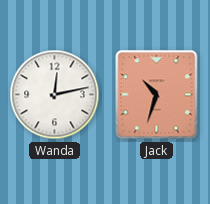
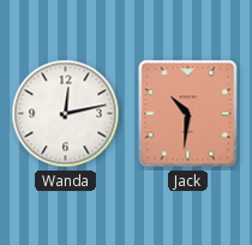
Jack: 10:33 -> 10:31 (188, 114)
